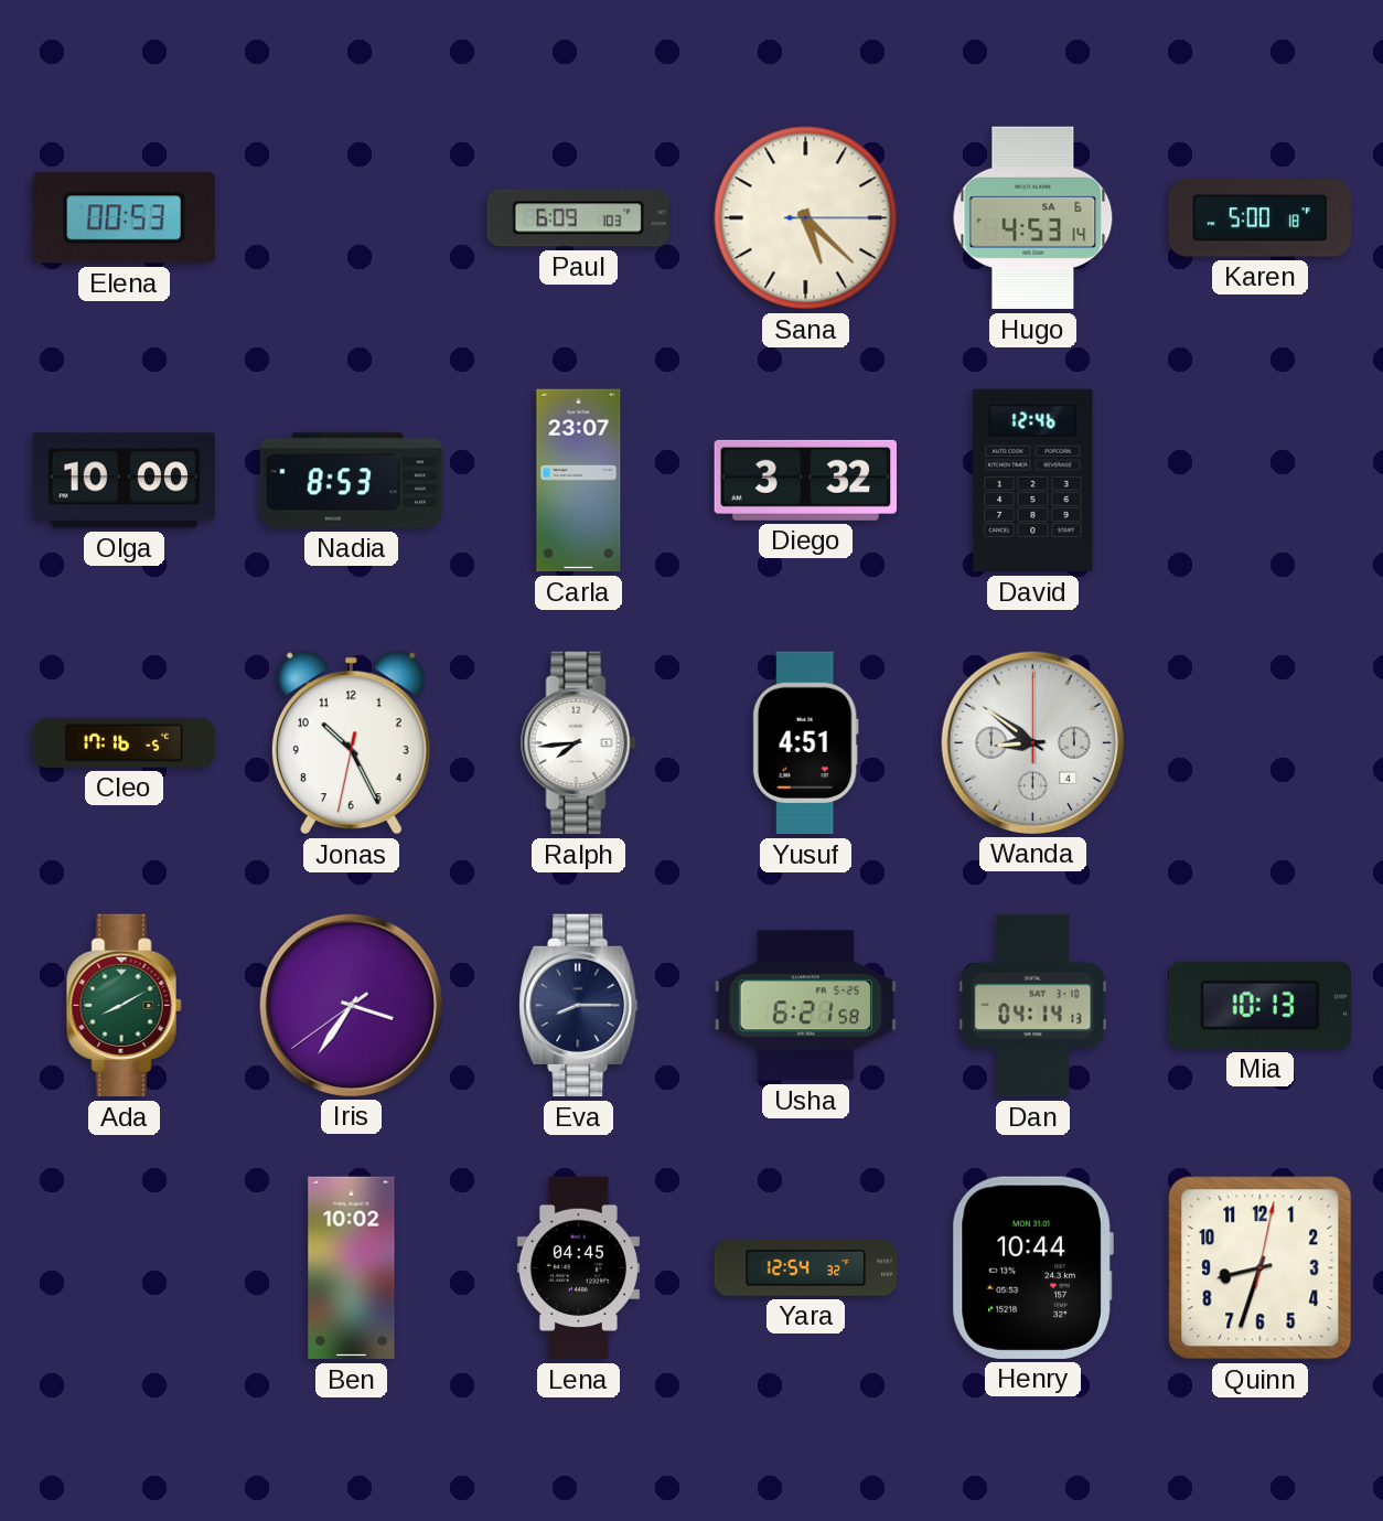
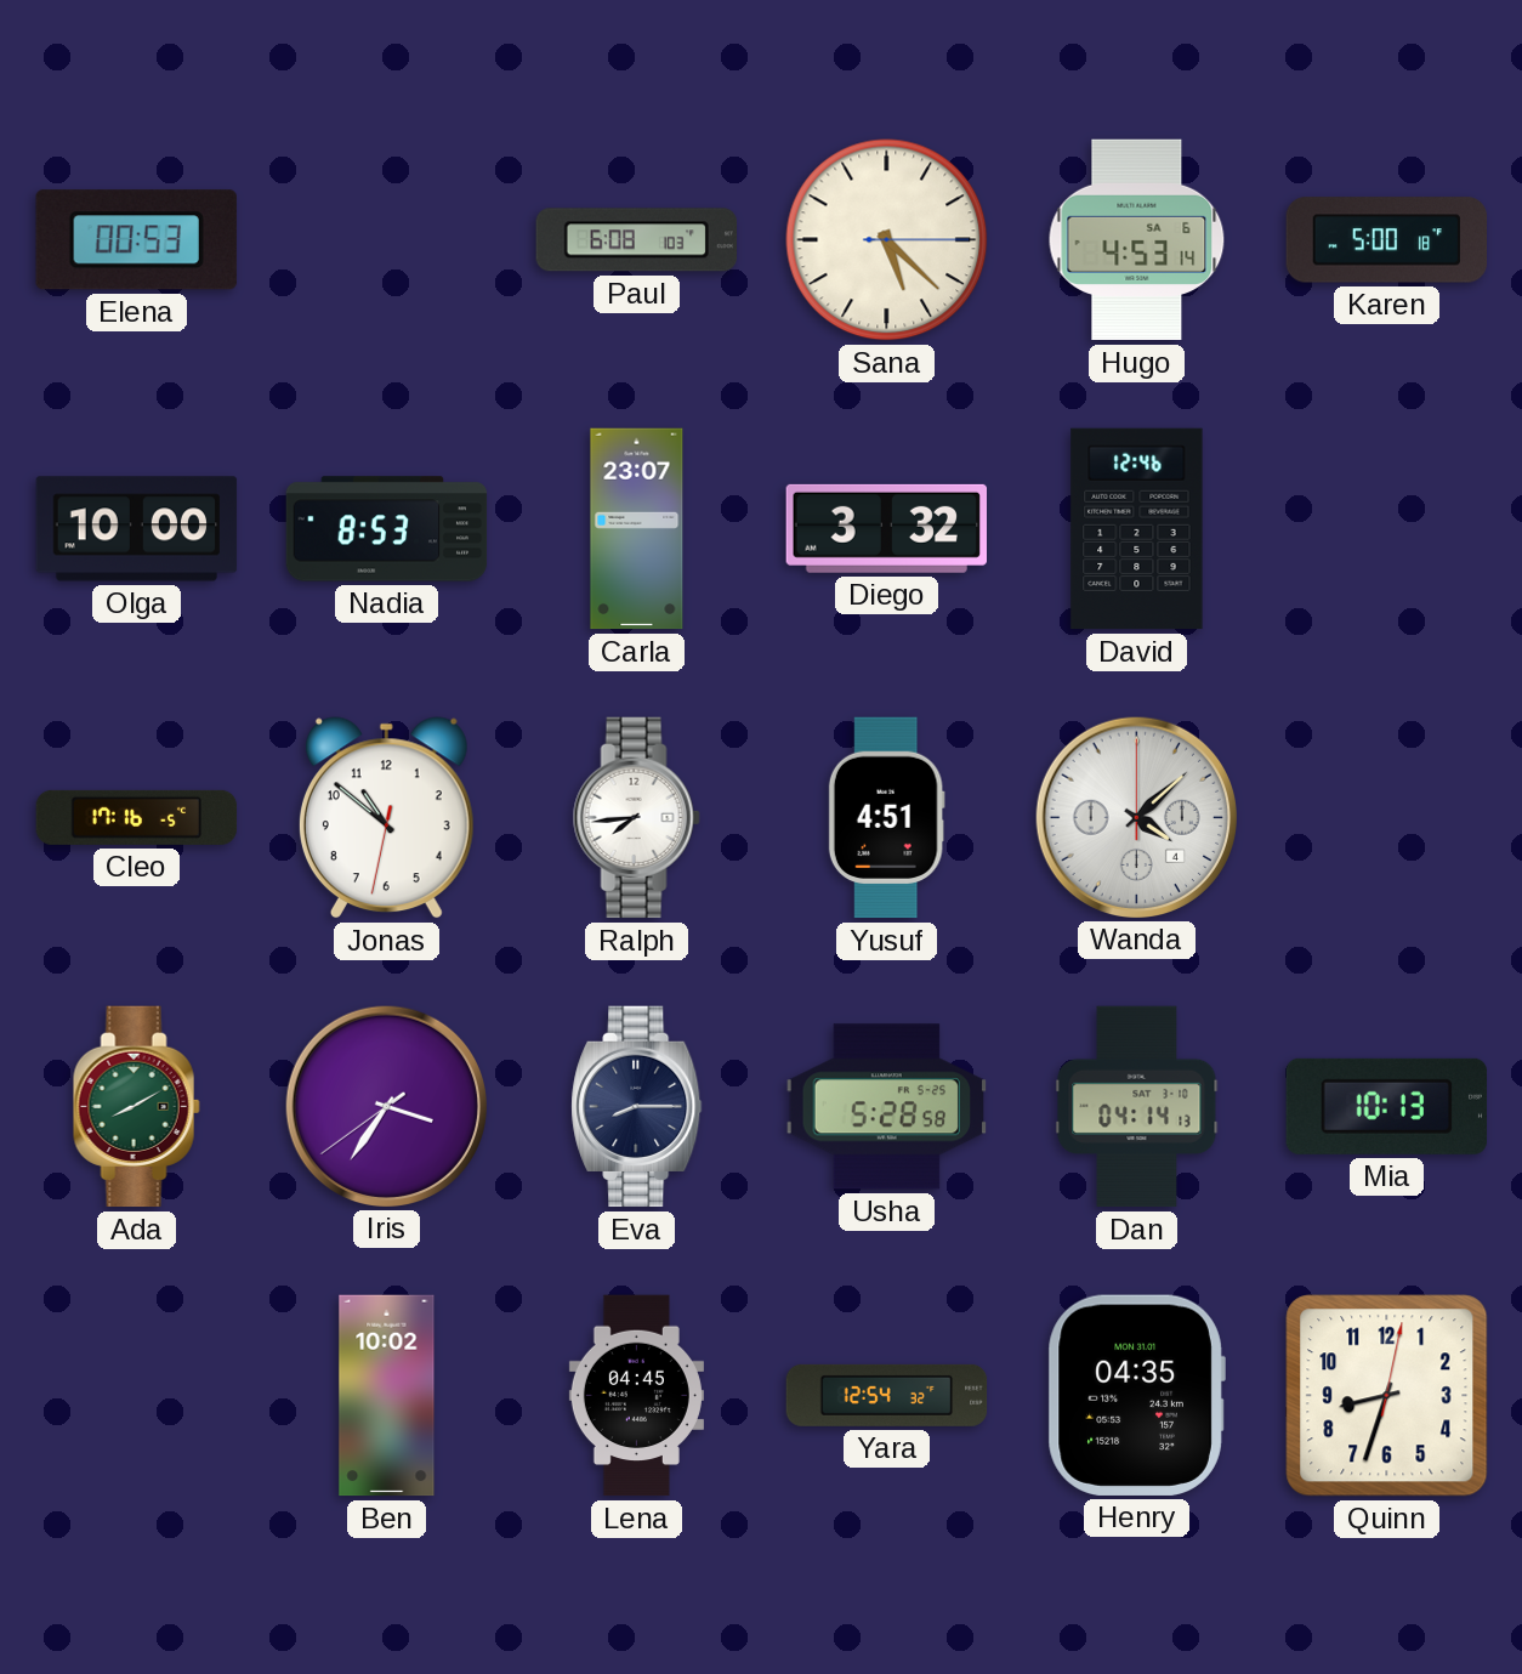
Paul: 6:09 -> 6:08 (636, 240)
Jonas: 10:25 -> 10:51 (386, 818)
Wanda: 8:51 -> 4:08 (1136, 817)
Usha: 6:21 -> 5:28 (886, 1107)
Henry: 10:44 -> 04:35 (1136, 1395)
